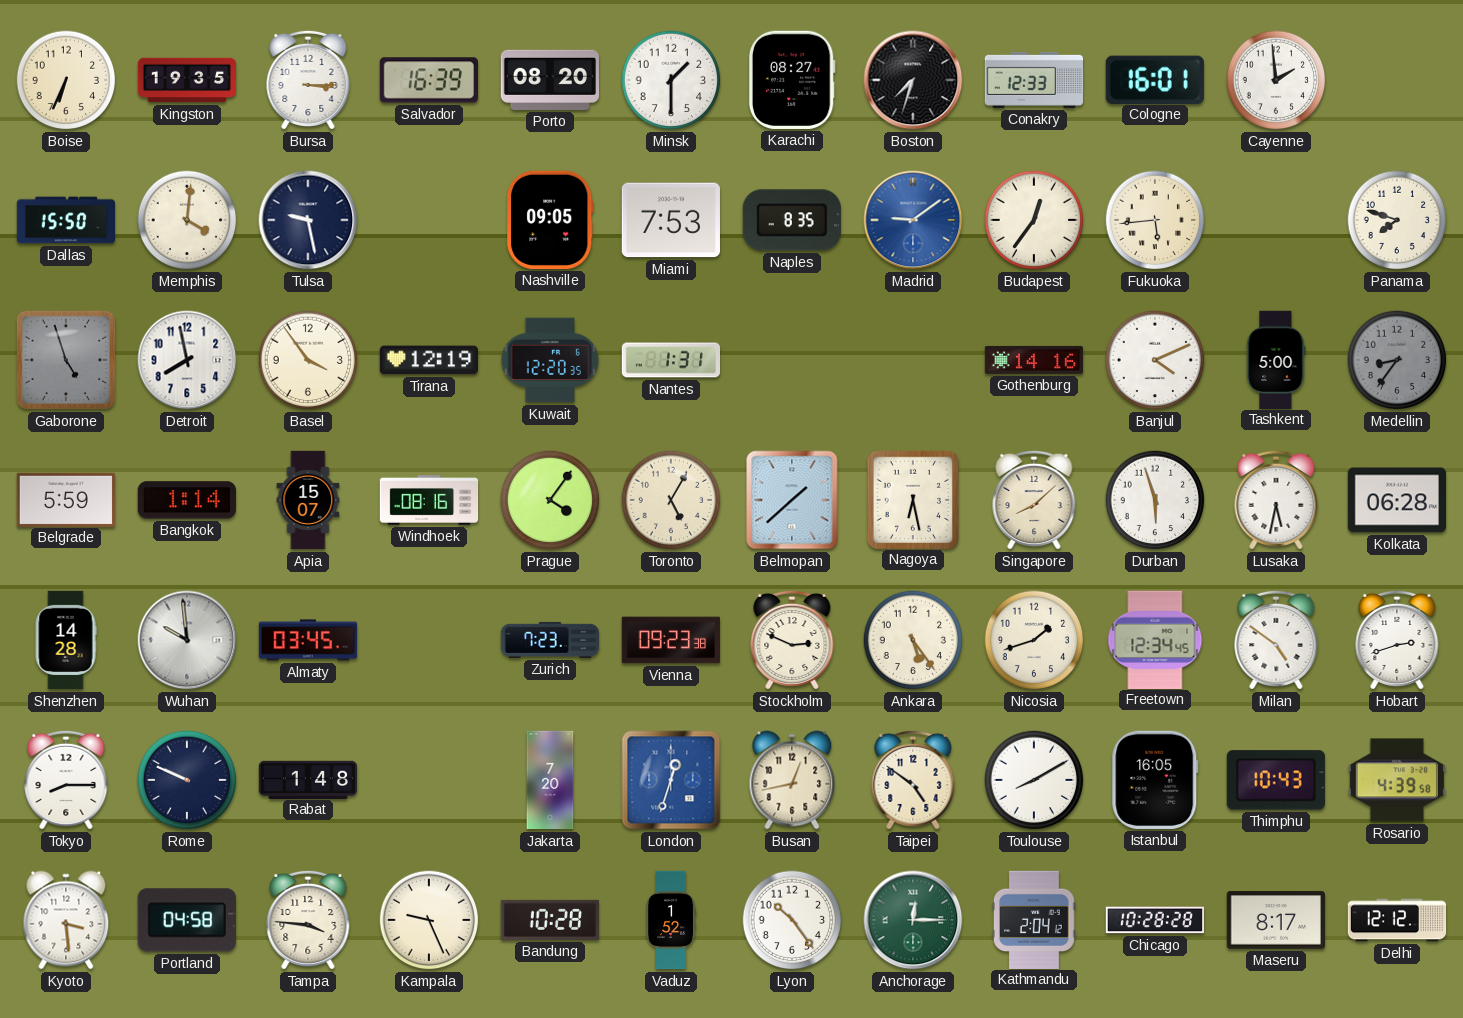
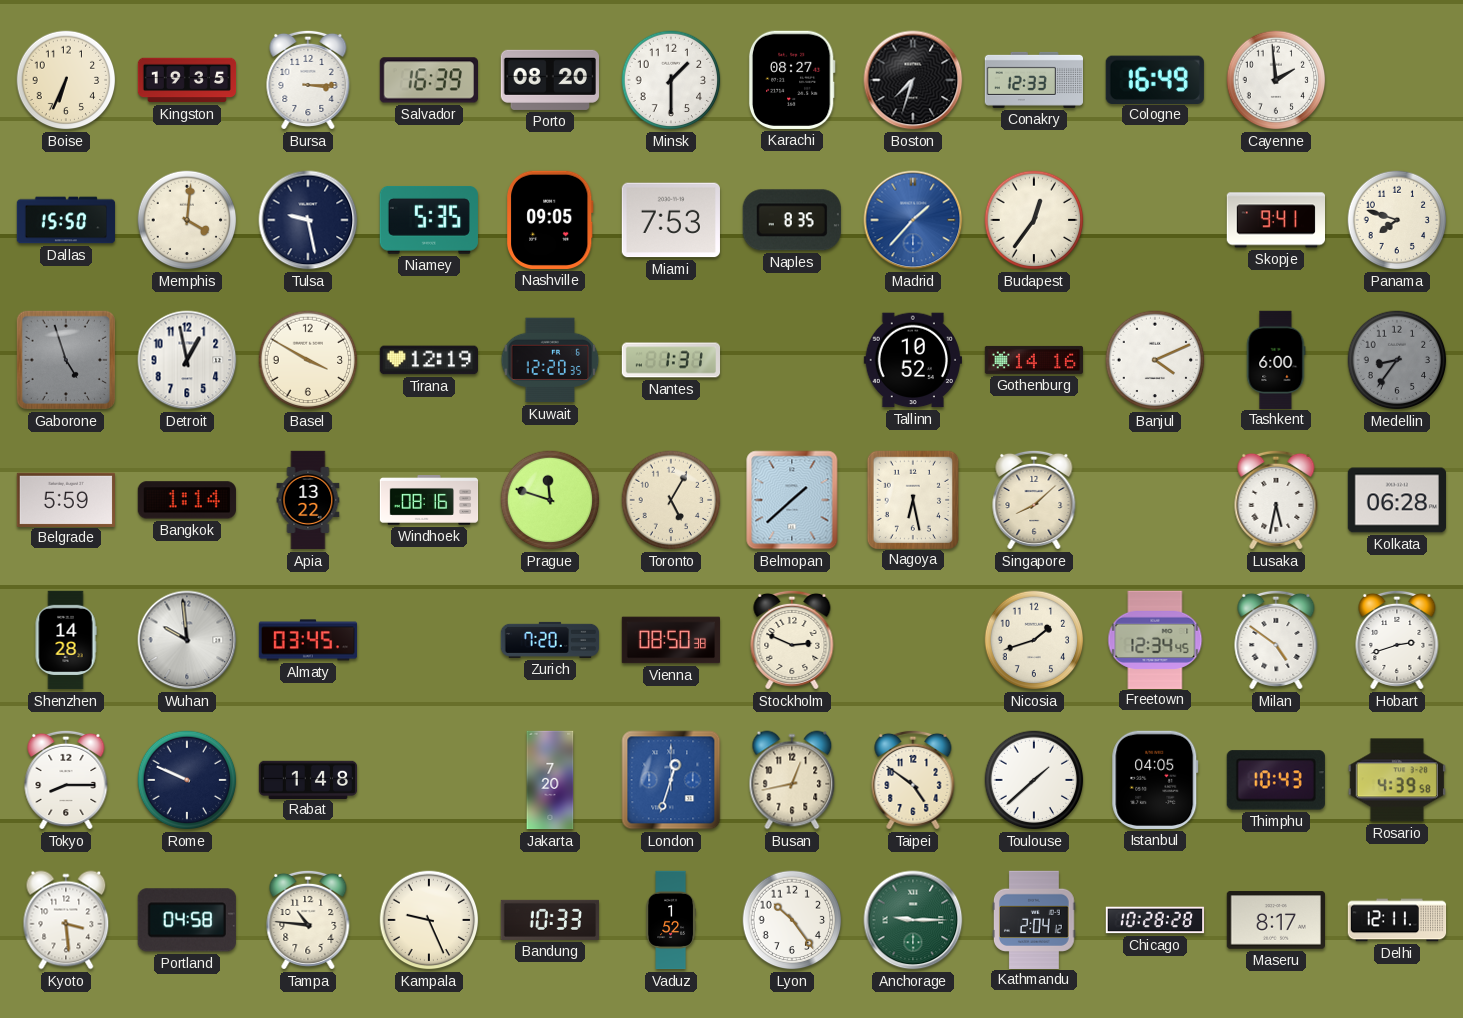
Cologne: 16:01 -> 16:49 (1155, 79)
Niamey: none -> 5:35 (429, 220)
Madrid: 9:09 -> 1:37 (913, 220)
Fukuoka: 5:44 -> none (1155, 220)
Skopje: none -> 9:41 (1275, 220)
Detroit: 7:58 -> 12:58 (187, 360)
Basel: 3:54 -> 3:50 (308, 360)
Tallinn: none -> 10:52 (912, 360)
Tashkent: 5:00 -> 6:00 (1276, 359)
Apia: 15:07 -> 13:22 (308, 500)
Prague: 4:06 -> 11:48 (550, 500)
Durban: 5:57 -> none (1155, 500)
Zurich: 7:23 -> 7:20 (550, 640)
Vienna: 09:23 -> 08:50 (670, 640)
Ankara: 5:24 -> none (913, 640)
Toulouse: 8:10 -> 1:38 (1034, 780)
Istanbul: 16:05 -> 04:05 (1155, 780)
Tampa: 3:46 -> 10:46 (308, 920)
Bandung: 10:28 -> 10:33 (549, 920)
Anchorage: 12:15 -> 9:15 (913, 920)
Delhi: 12:12 -> 12:11 (1397, 920)
